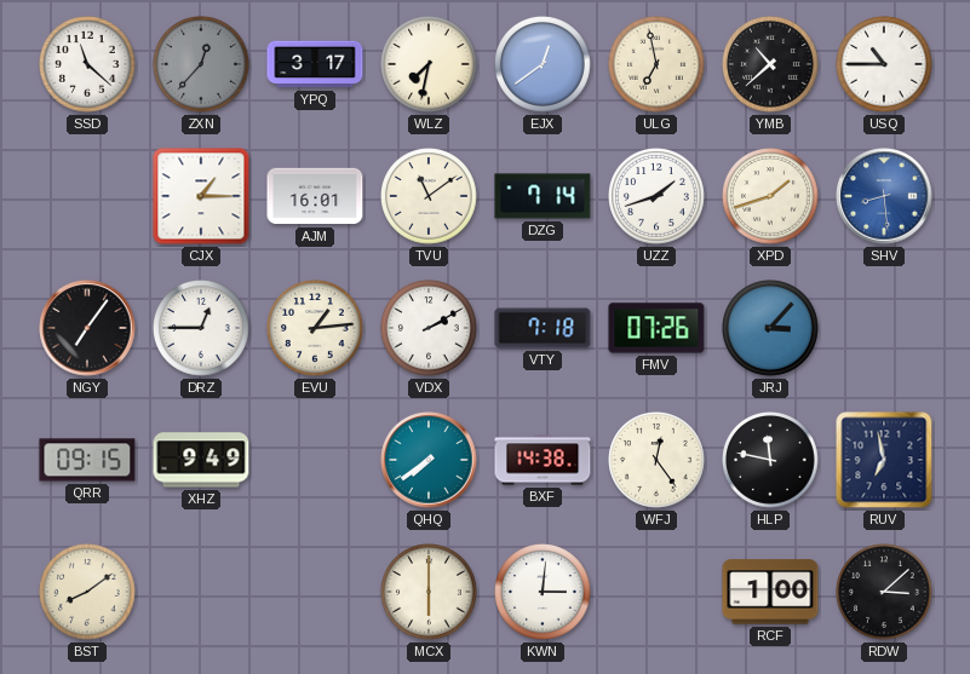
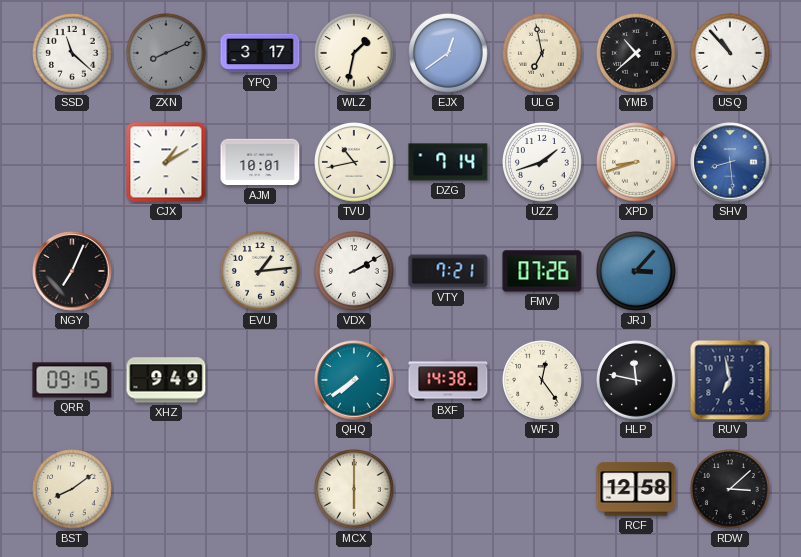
ZXN: 12:37 -> 8:11 (167, 54)
WLZ: 7:32 -> 1:32 (355, 54)
USQ: 10:45 -> 10:53 (731, 54)
CJX: 1:15 -> 1:10 (166, 162)
AJM: 16:01 -> 10:01 (260, 162)
TVU: 11:09 -> 10:43 (355, 163)
XPD: 1:42 -> 8:42 (637, 163)
NGY: 7:06 -> 7:04 (72, 271)
DRZ: 12:45 -> none (202, 329)
VTY: 7:18 -> 7:21 (448, 271)
KWN: 3:01 -> none (544, 593)
RCF: 1:00 -> 12:58 (636, 489)
